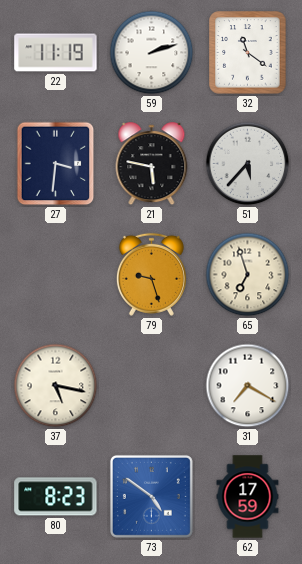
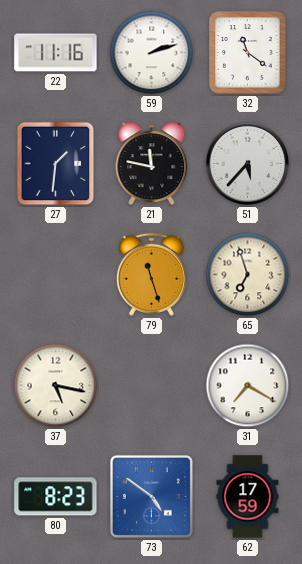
22: 11:19 -> 11:16 (56, 53)
27: 3:31 -> 1:31 (56, 164)
21: 5:47 -> 11:47 (152, 164)
79: 9:27 -> 11:27 (151, 274)
